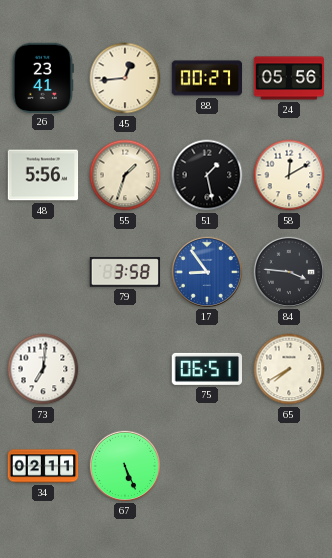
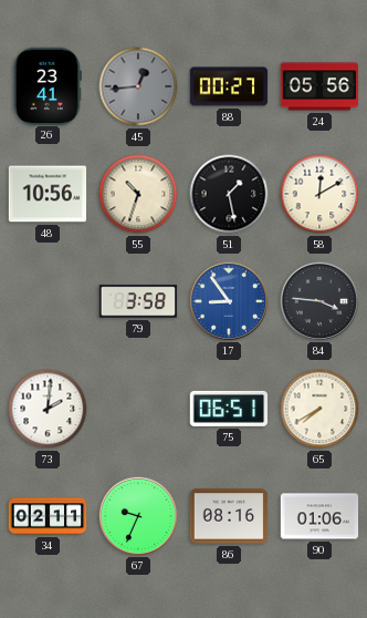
45 dial: cream -> grey (138, 86)
48: 5:56 -> 10:56 (48, 194)
55: 1:33 -> 10:33 (138, 194)
73: 7:01 -> 2:01 (48, 409)
67: 5:26 -> 9:34 (137, 515)
86: none -> 08:16 (229, 516)
90: none -> 01:06 (319, 516)
